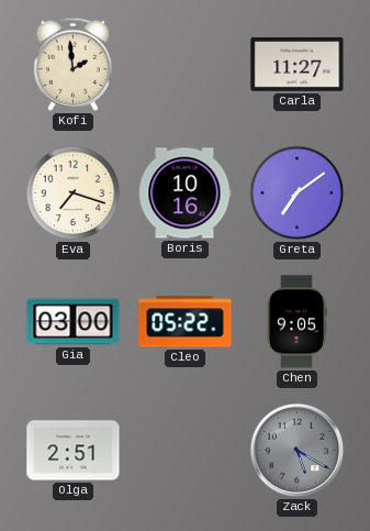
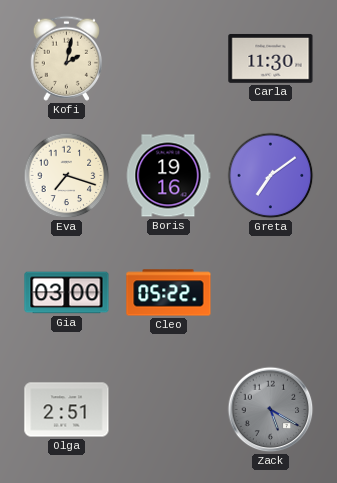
Kofi: 1:59 -> 2:02 (66, 58)
Carla: 11:27 -> 11:30 (271, 59)
Boris: 10:16 -> 19:16 (168, 176)
Chen: 9:05 -> none (296, 322)
